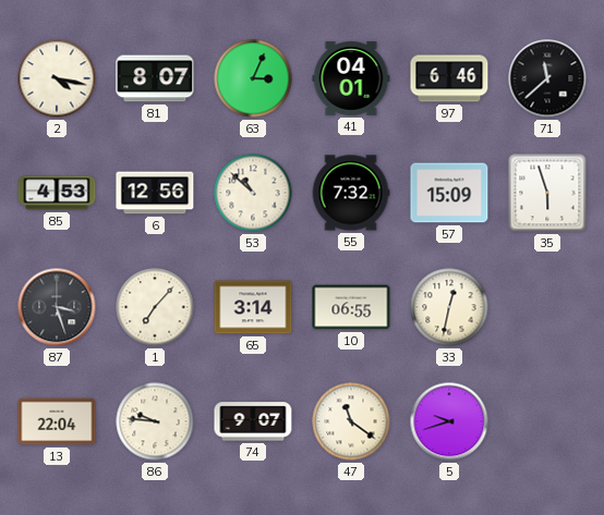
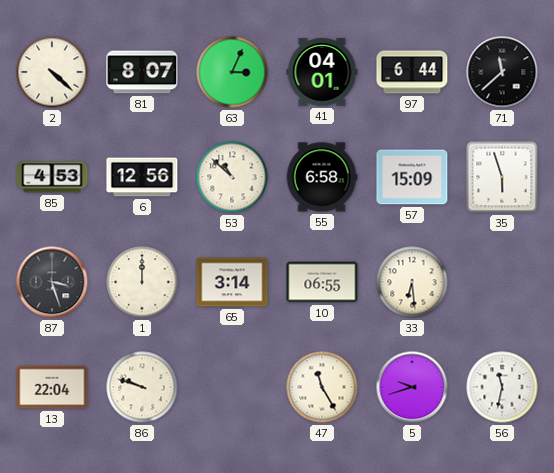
2: 4:17 -> 4:22 (52, 72)
97: 6:46 -> 6:44 (412, 72)
55: 7:32 -> 6:58 (322, 177)
1: 7:07 -> 12:00 (142, 282)
33: 12:32 -> 6:29 (412, 282)
86: 9:46 -> 9:48 (142, 387)
74: 9:07 -> none (253, 421)
47: 11:21 -> 11:25 (322, 387)
56: none -> 11:32 (502, 387)
